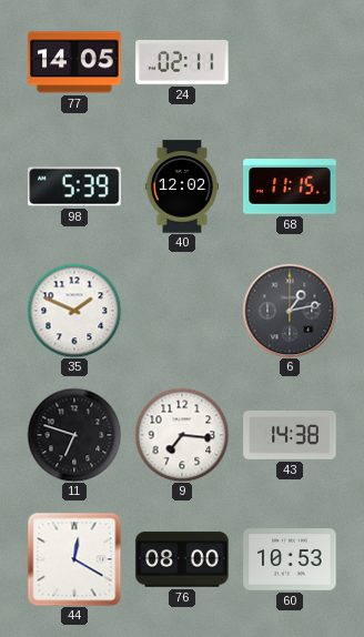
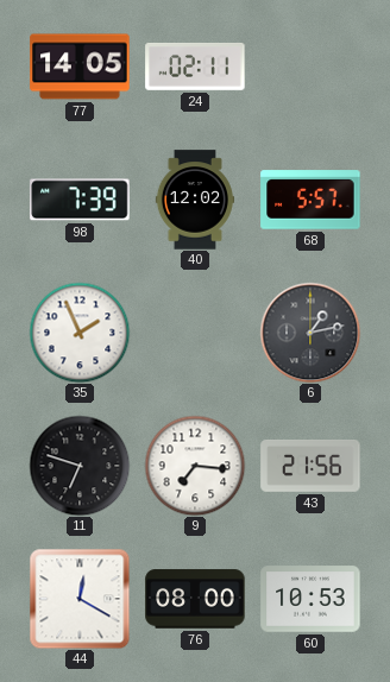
98: 5:39 -> 7:39 (80, 200)
68: 11:15 -> 5:57 (310, 200)
35: 1:49 -> 1:56 (80, 333)
43: 14:38 -> 21:56 (310, 467)
